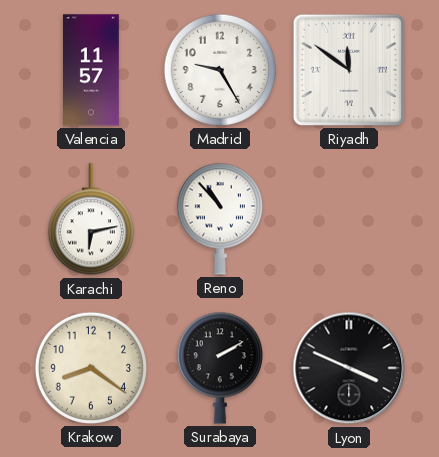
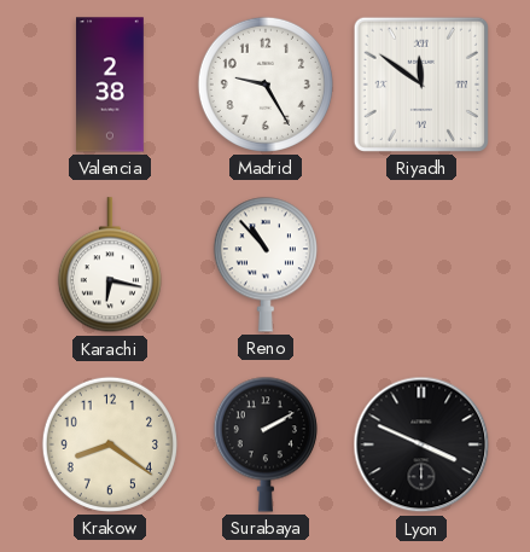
Valencia: 11:57 -> 2:38 (111, 85)
Karachi: 6:13 -> 6:17 (110, 266)
